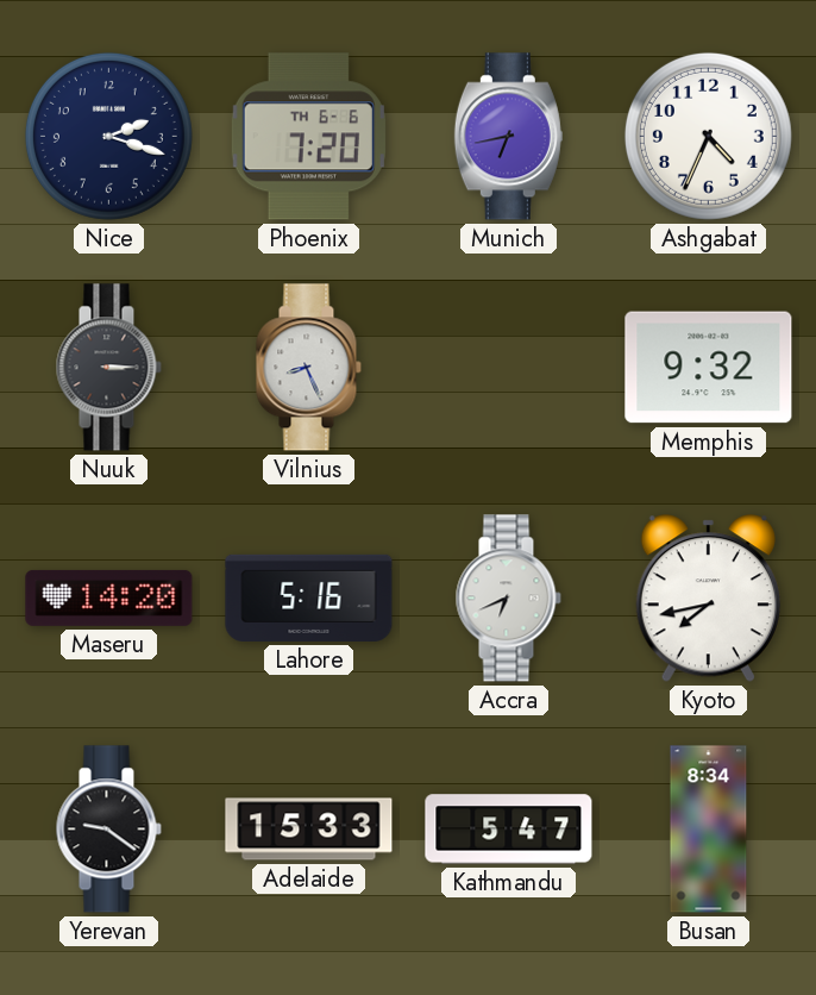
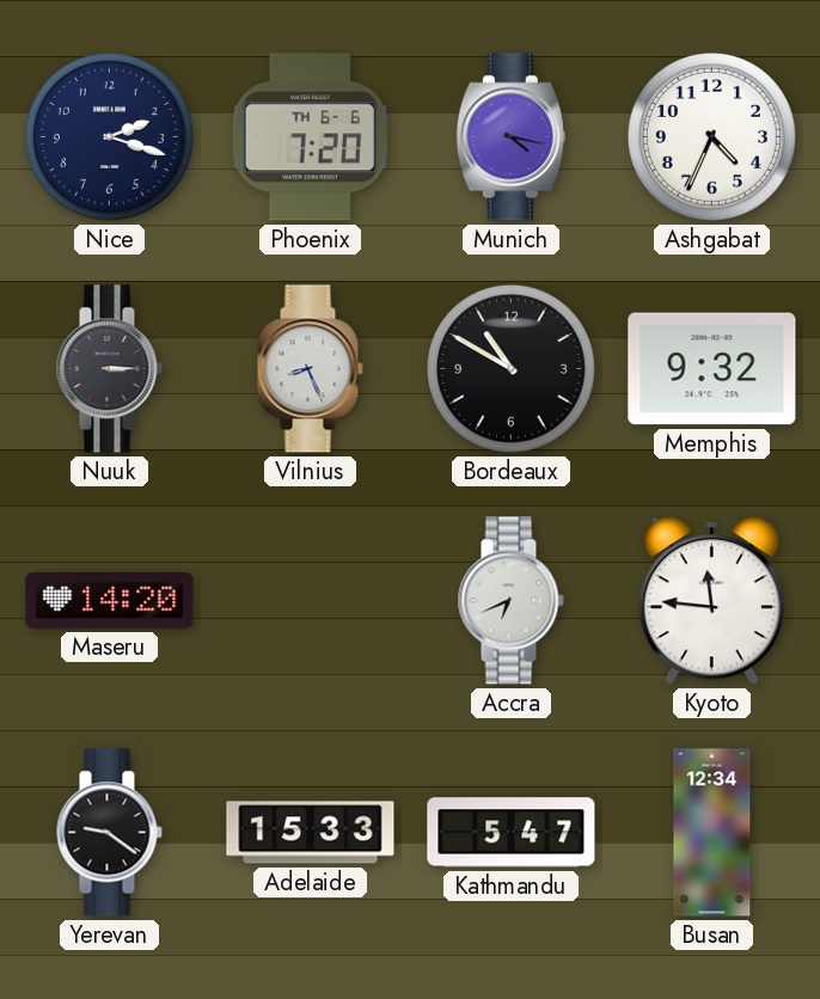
Munich: 6:43 -> 4:17 (510, 137)
Bordeaux: none -> 10:50 (510, 368)
Lahore: 5:16 -> none (309, 597)
Kyoto: 7:43 -> 11:46 (711, 601)
Busan: 8:34 -> 12:34 (712, 833)
